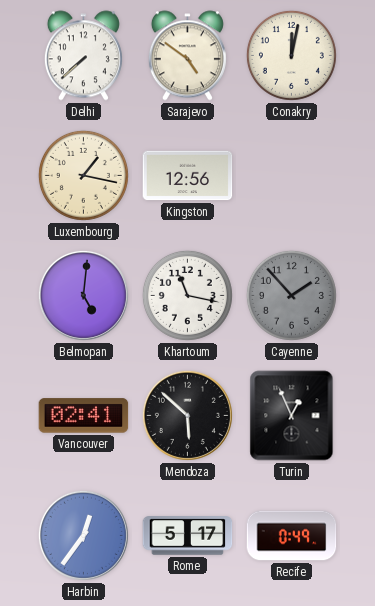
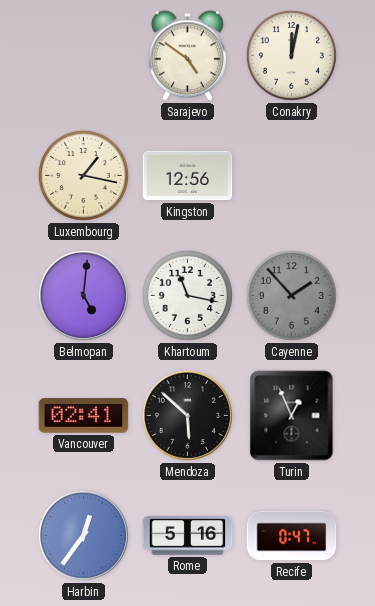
Delhi: 7:38 -> none (83, 56)
Rome: 5:17 -> 5:16 (188, 536)
Recife: 0:49 -> 0:47 (292, 536)
